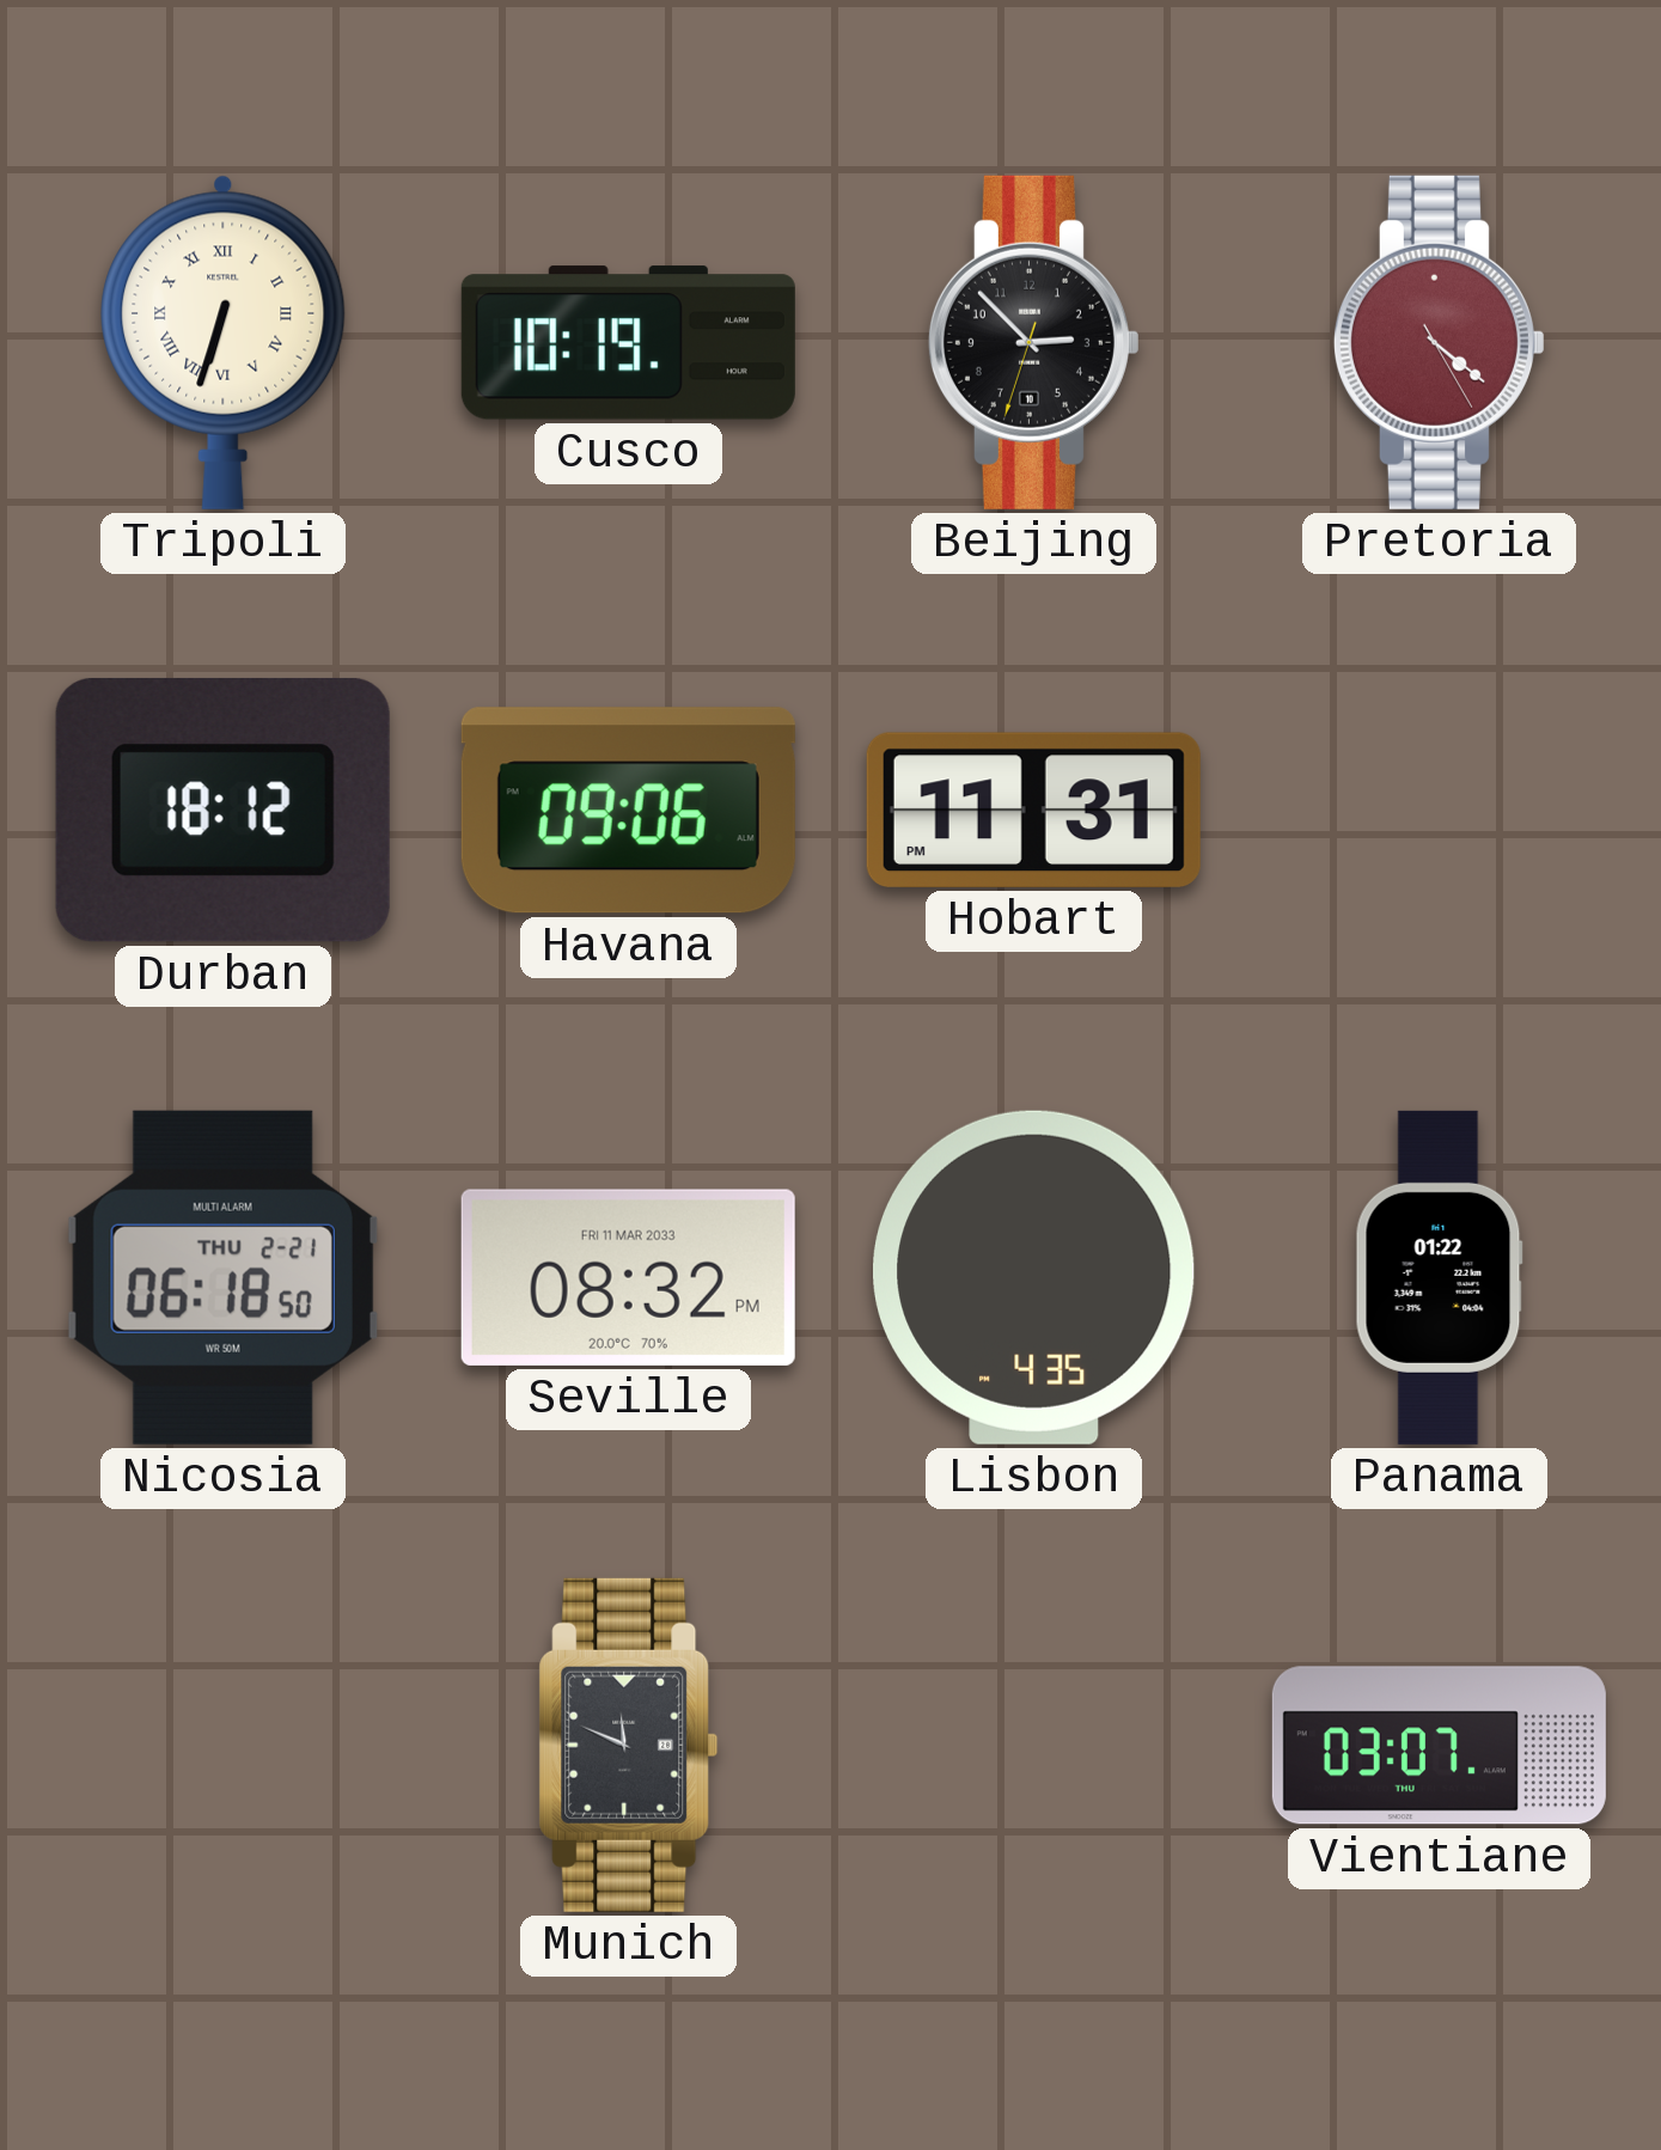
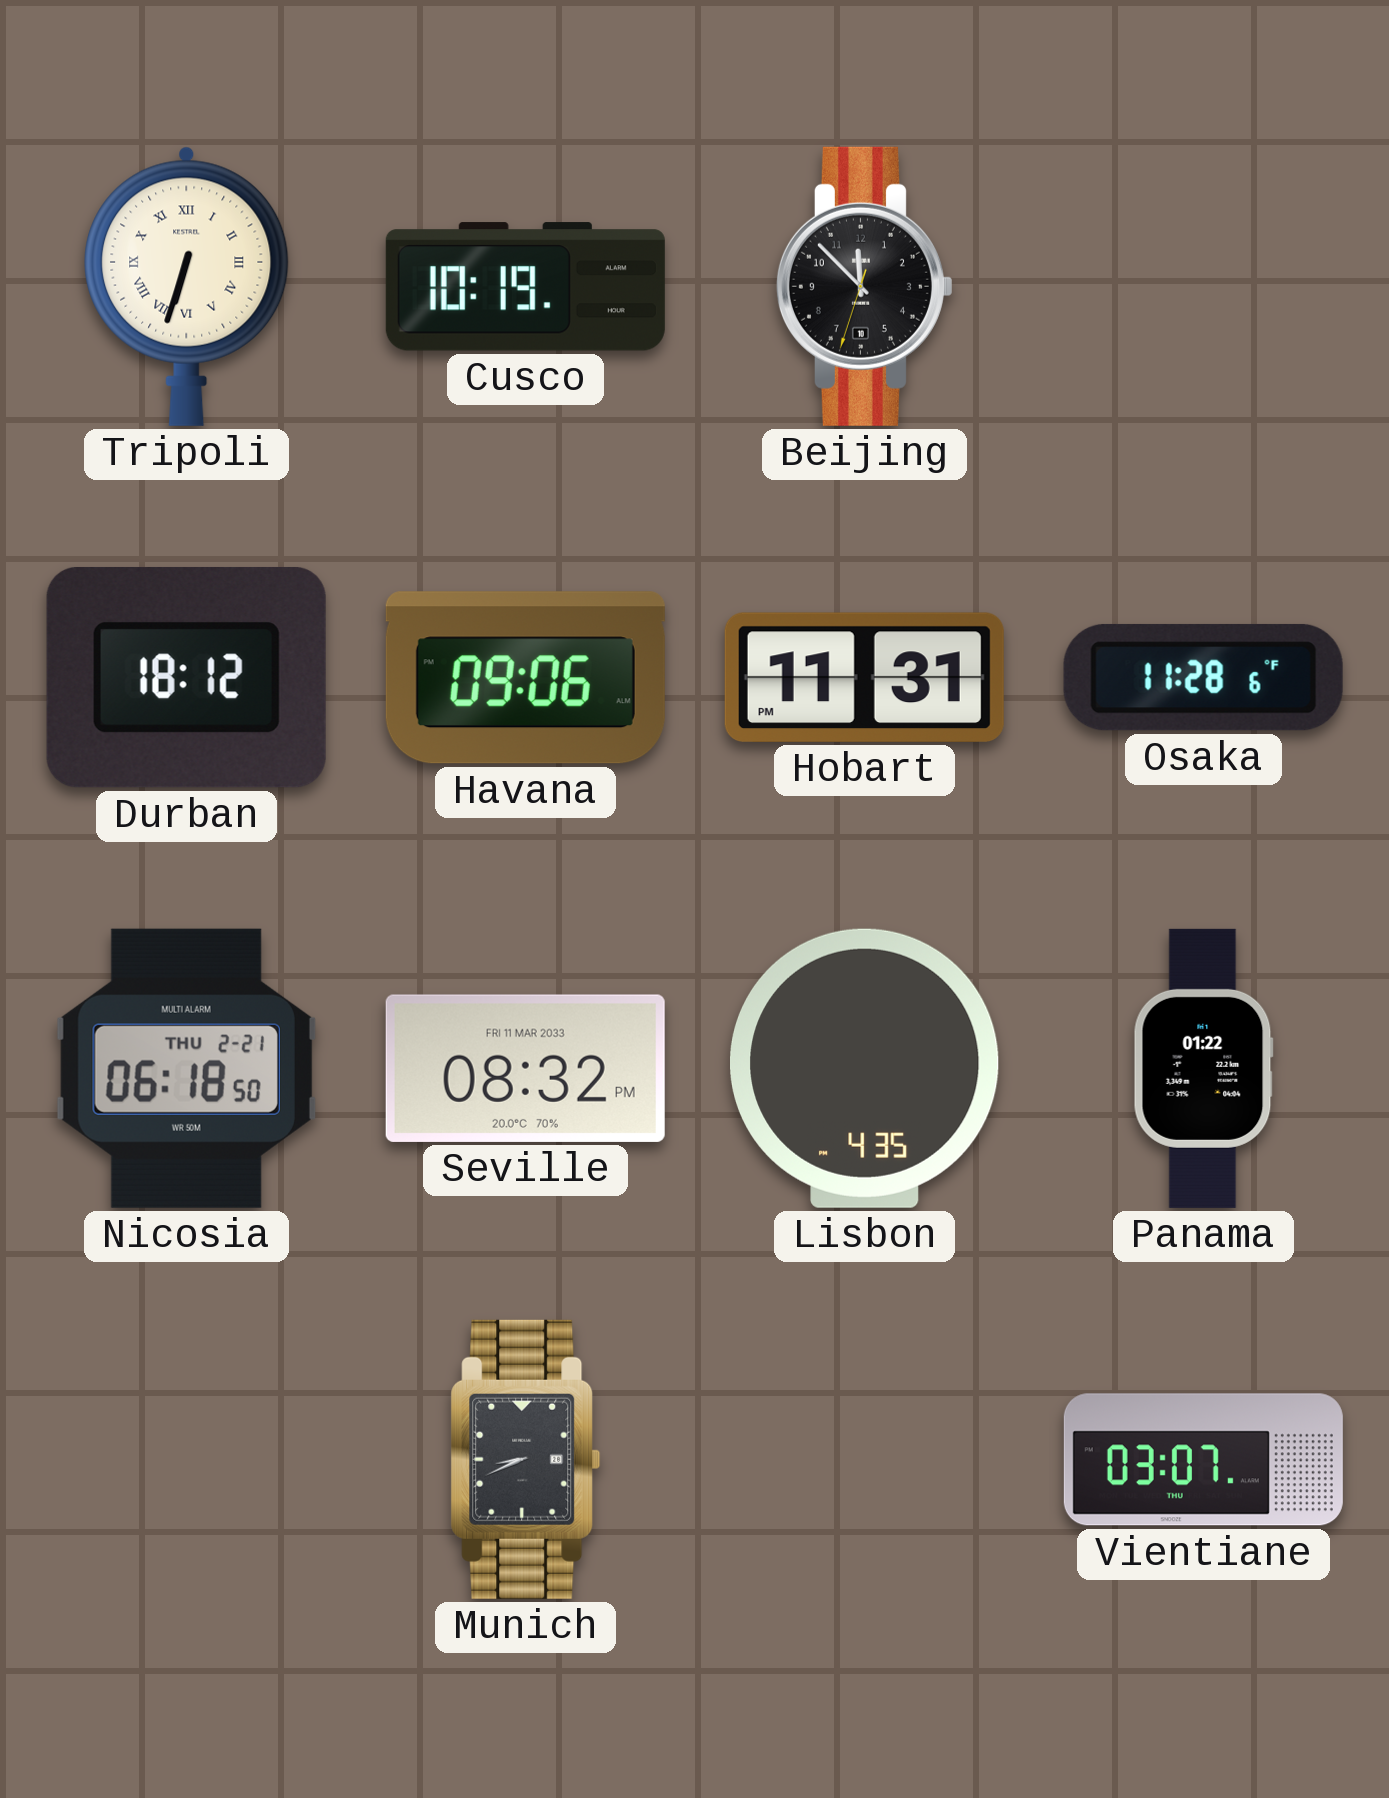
Beijing: 2:52 -> 11:52 (864, 286)
Pretoria: 4:21 -> none (1439, 342)
Osaka: none -> 11:28 (1203, 677)
Munich: 11:49 -> 8:41 (526, 1459)
